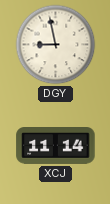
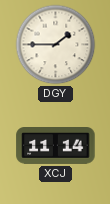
DGY: 8:58 -> 1:45 (56, 45)
